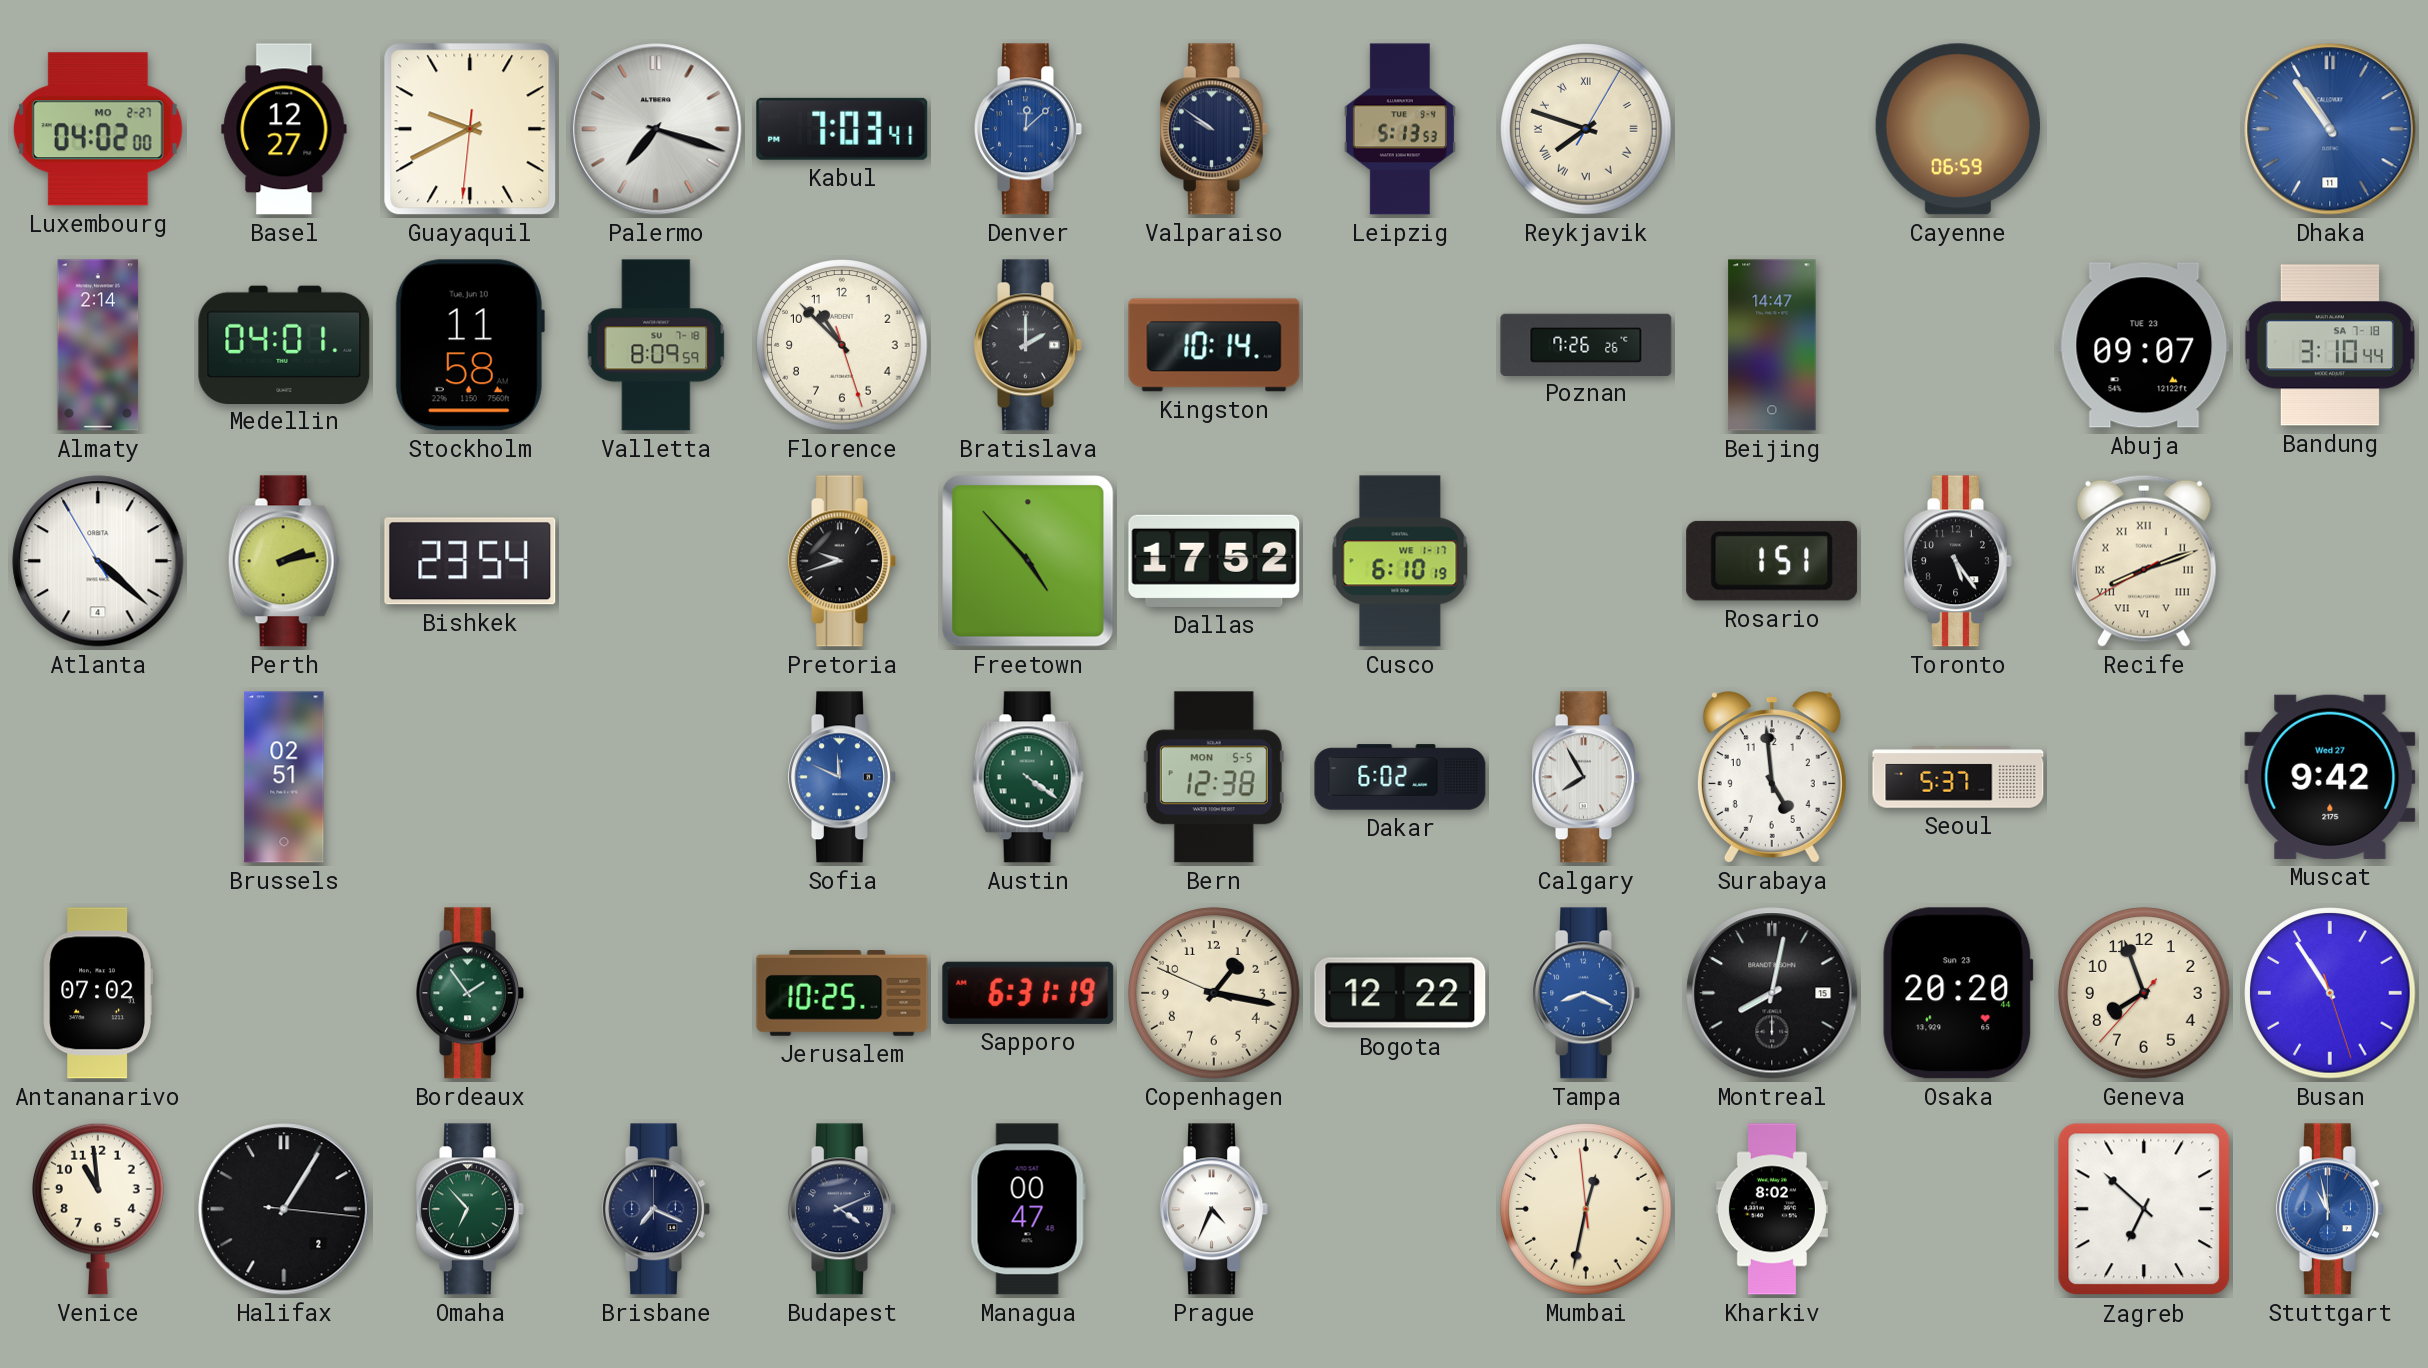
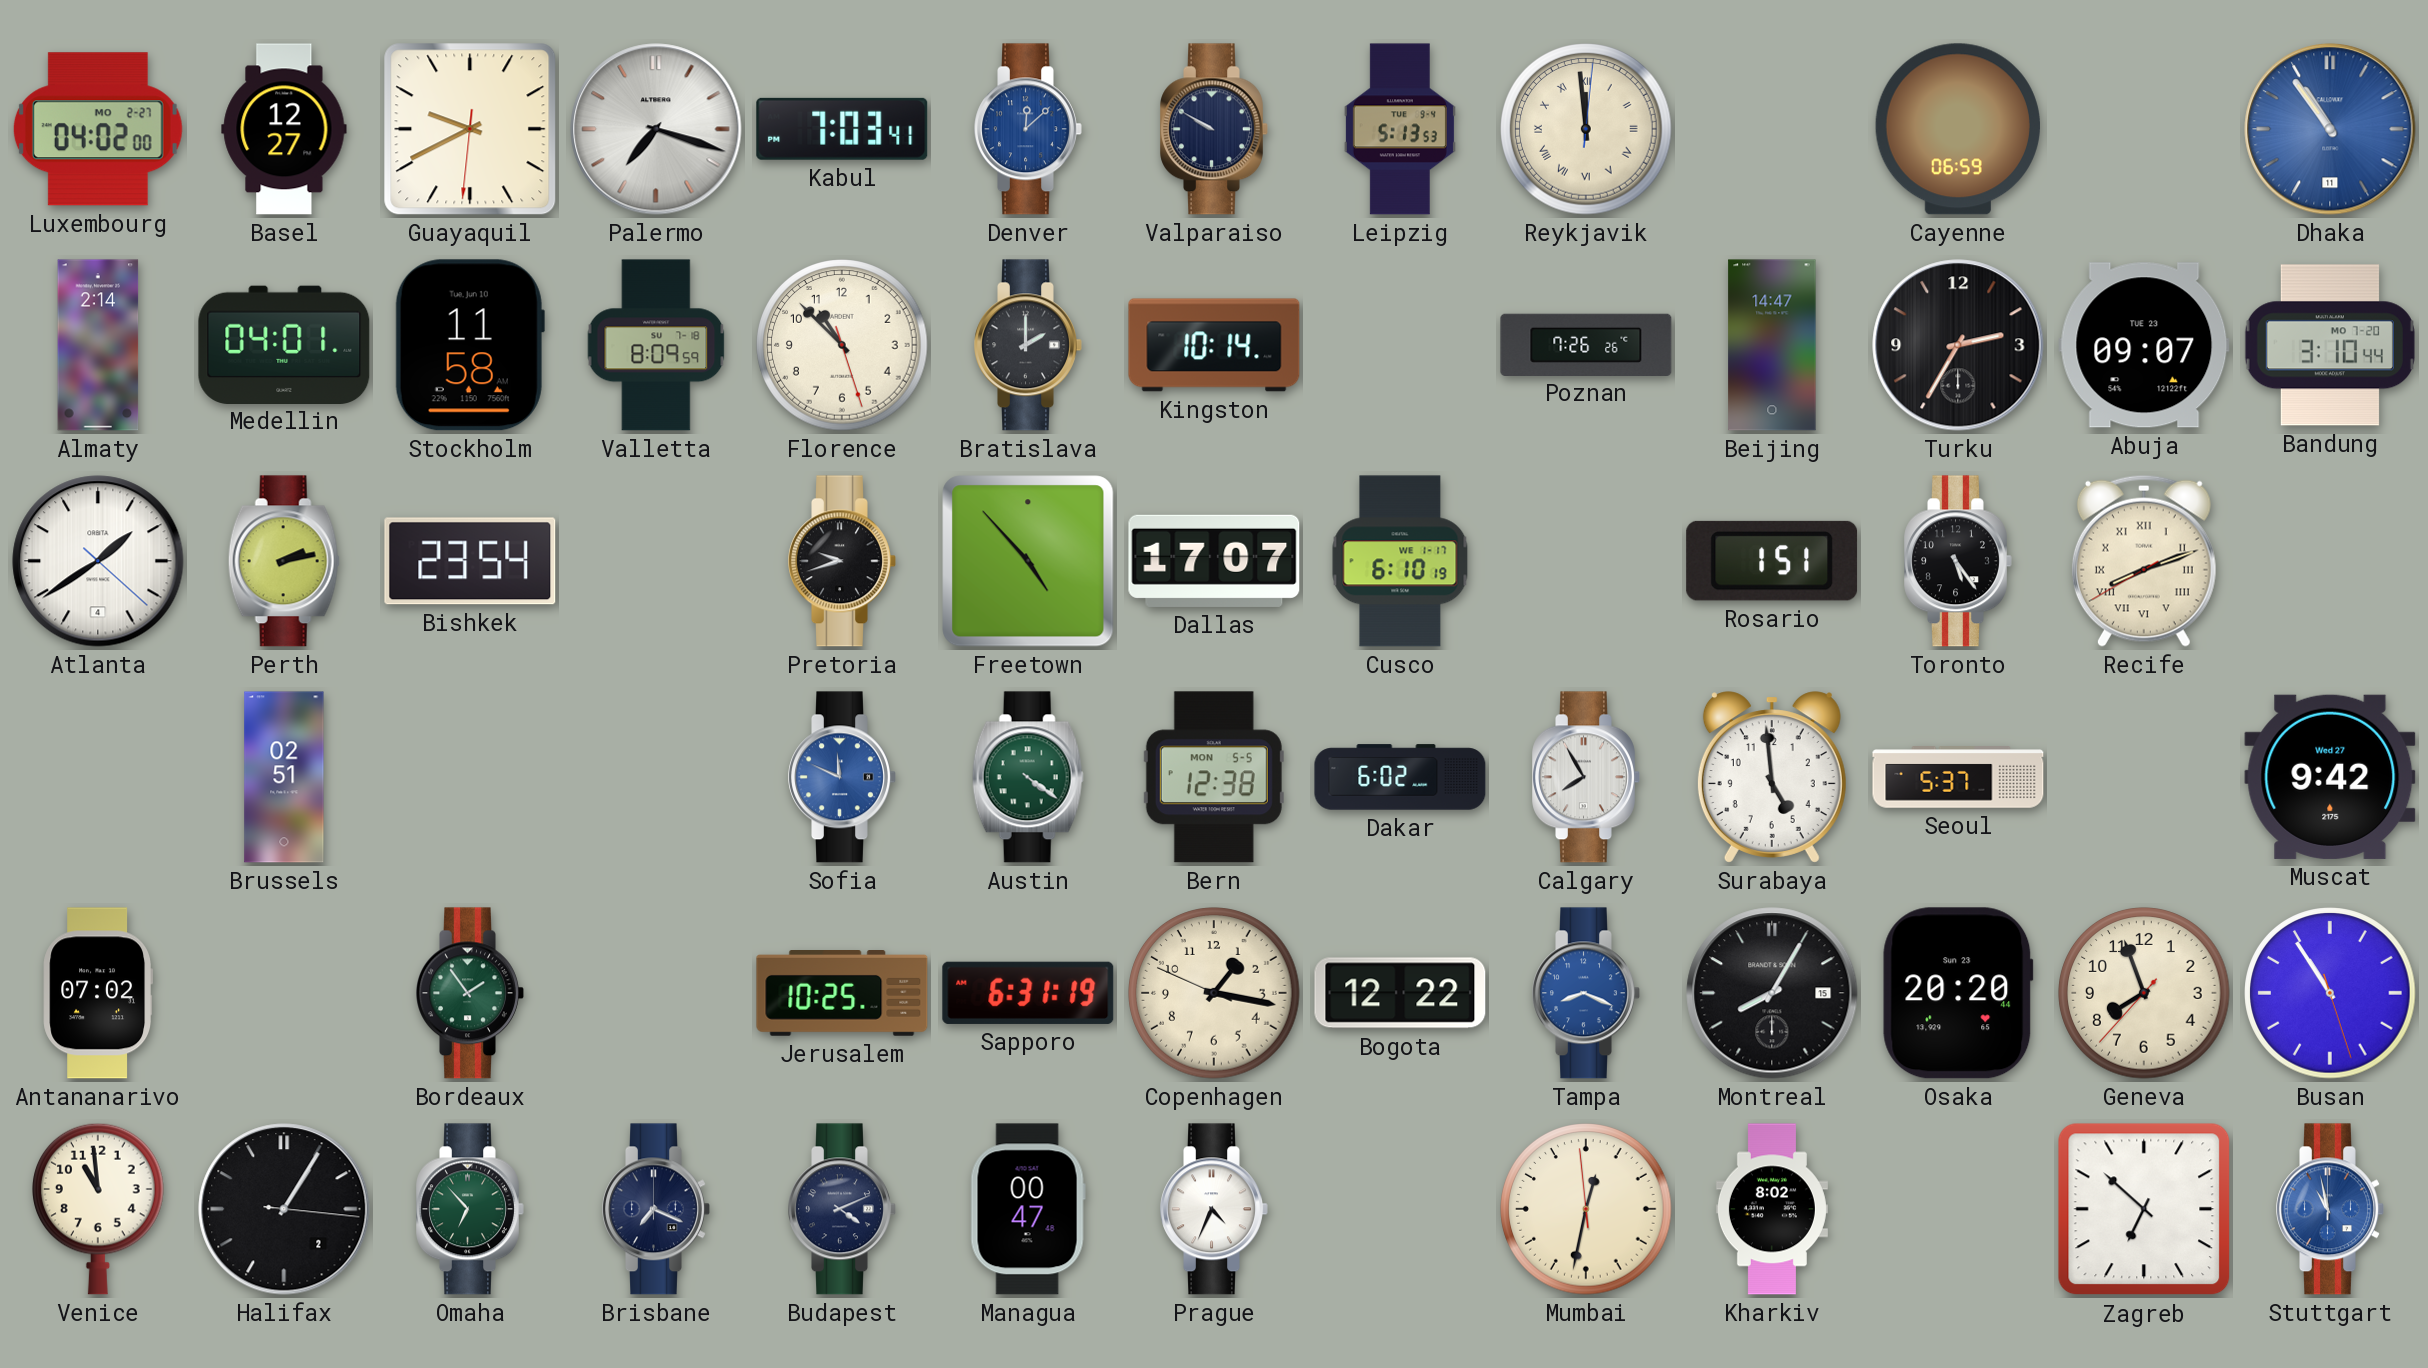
Valparaiso: 9:51 -> 9:50 (1214, 129)
Reykjavik: 7:48 -> 11:59 (1586, 129)
Turku: none -> 2:35 (1958, 345)
Bandung date: SA 7-18 -> MO 7-20 (2330, 345)
Atlanta: 4:21 -> 1:39 (98, 561)
Dallas: 17:52 -> 17:07 (1214, 561)
Montreal: 8:02 -> 8:05 (1772, 993)
